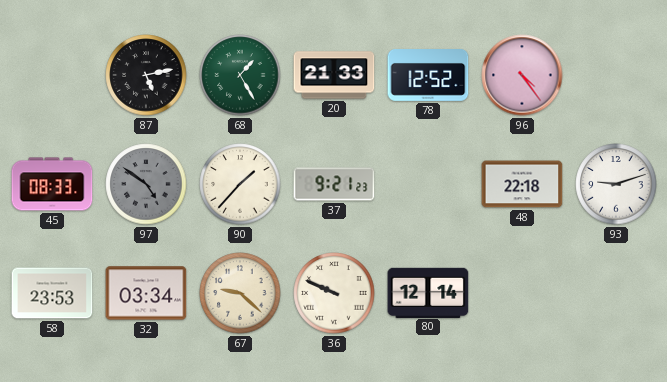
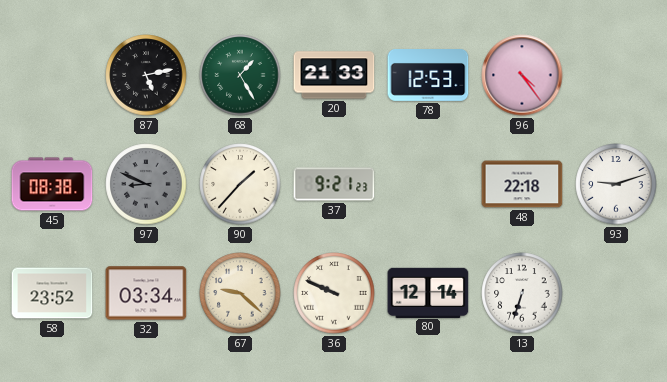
78: 12:52 -> 12:53 (428, 76)
45: 08:33 -> 08:38 (52, 184)
97: 4:51 -> 8:49 (146, 184)
58: 23:53 -> 23:52 (52, 293)
13: none -> 6:33 (522, 293)
